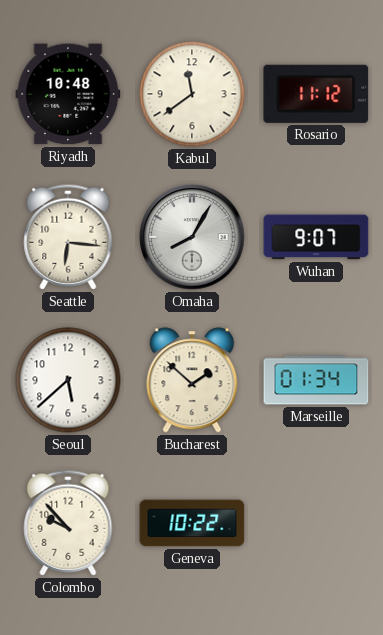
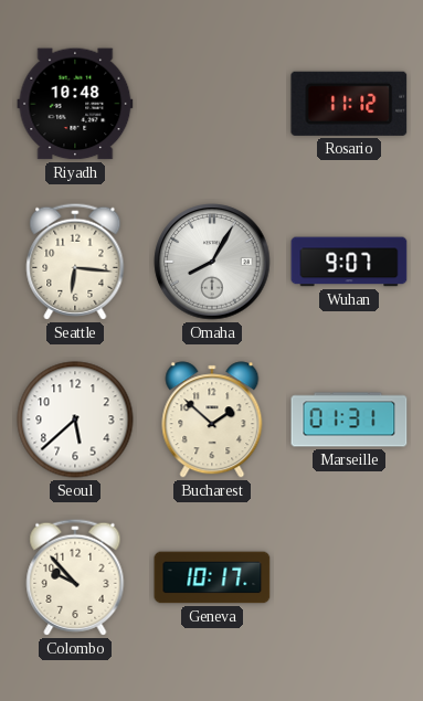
Kabul: 11:39 -> none (192, 94)
Marseille: 01:34 -> 01:31 (349, 419)
Geneva: 10:22 -> 10:17 (212, 577)
